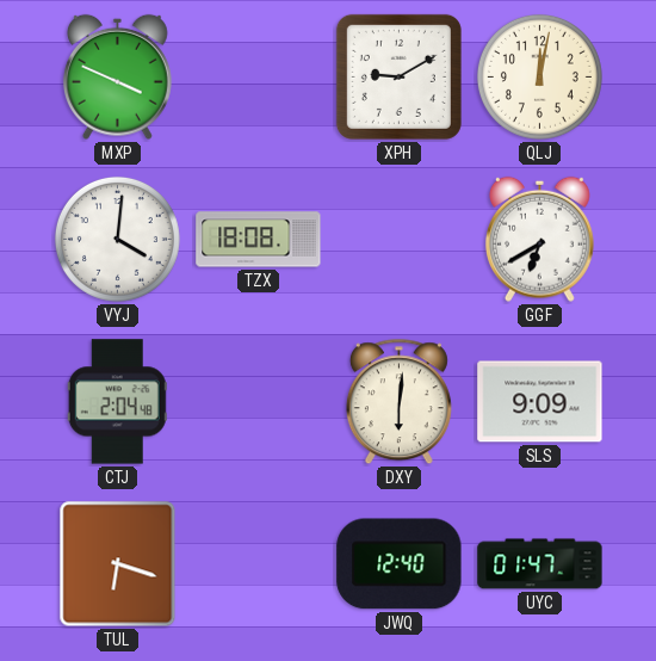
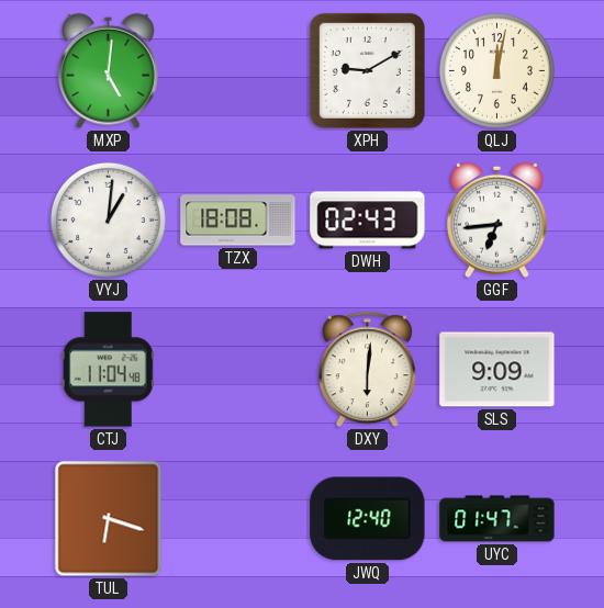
MXP: 3:49 -> 5:01 (108, 70)
VYJ: 4:01 -> 1:01 (108, 219)
DWH: none -> 02:43 (368, 221)
GGF: 6:40 -> 6:44 (496, 219)
CTJ: 2:04 -> 11:04 (108, 370)
